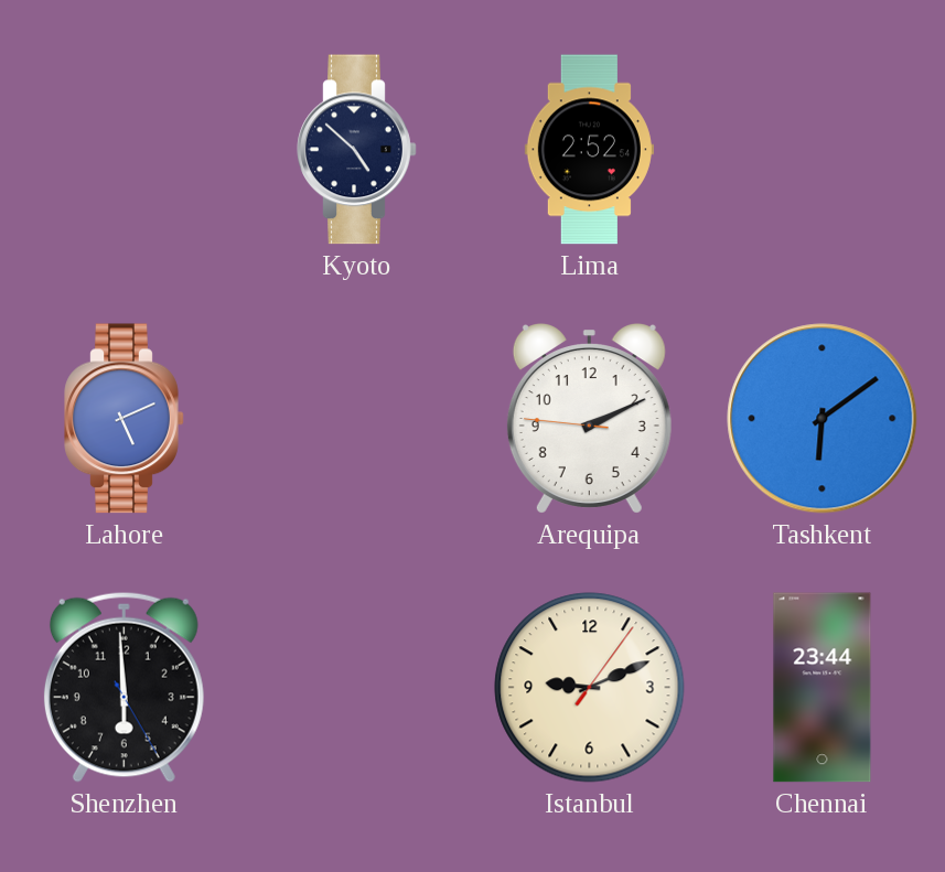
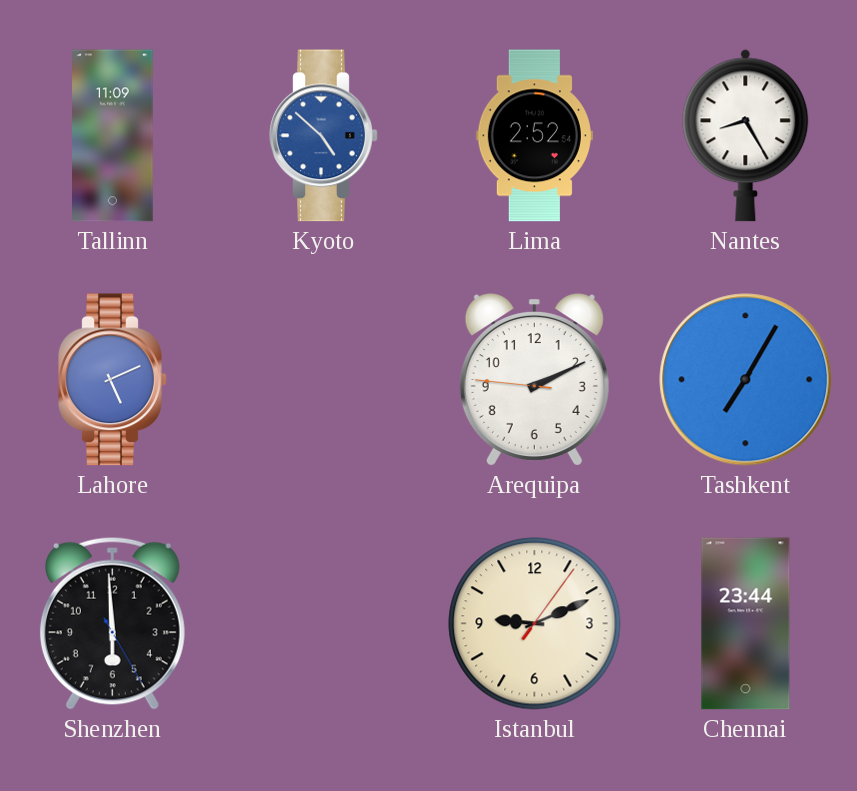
Tallinn: none -> 11:09 (113, 136)
Kyoto dial: navy -> blue (324, 136)
Nantes: none -> 8:25 (746, 136)
Tashkent: 6:09 -> 7:05 (746, 380)
